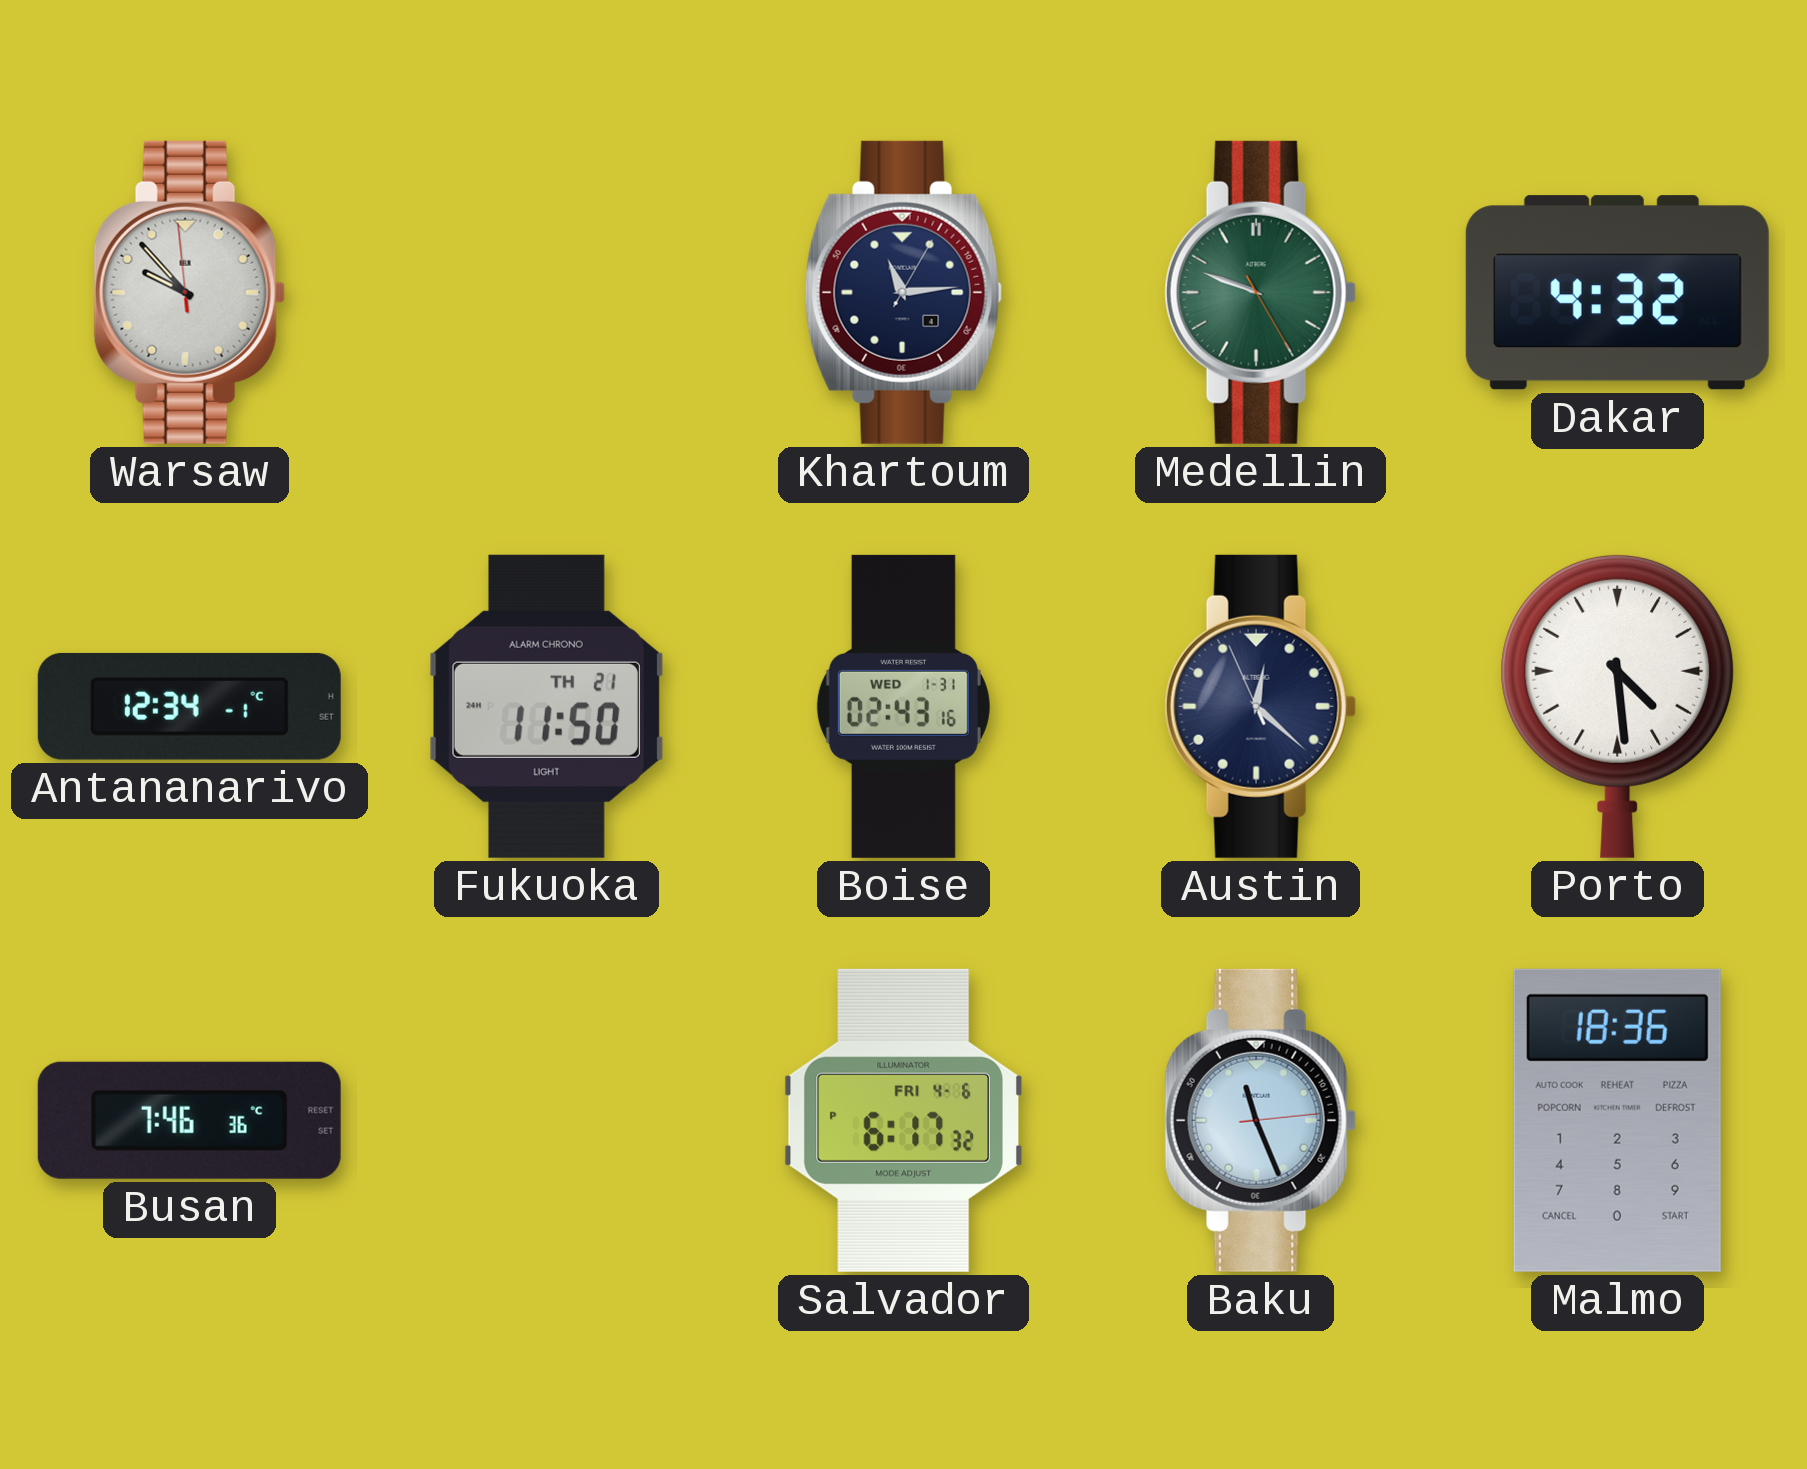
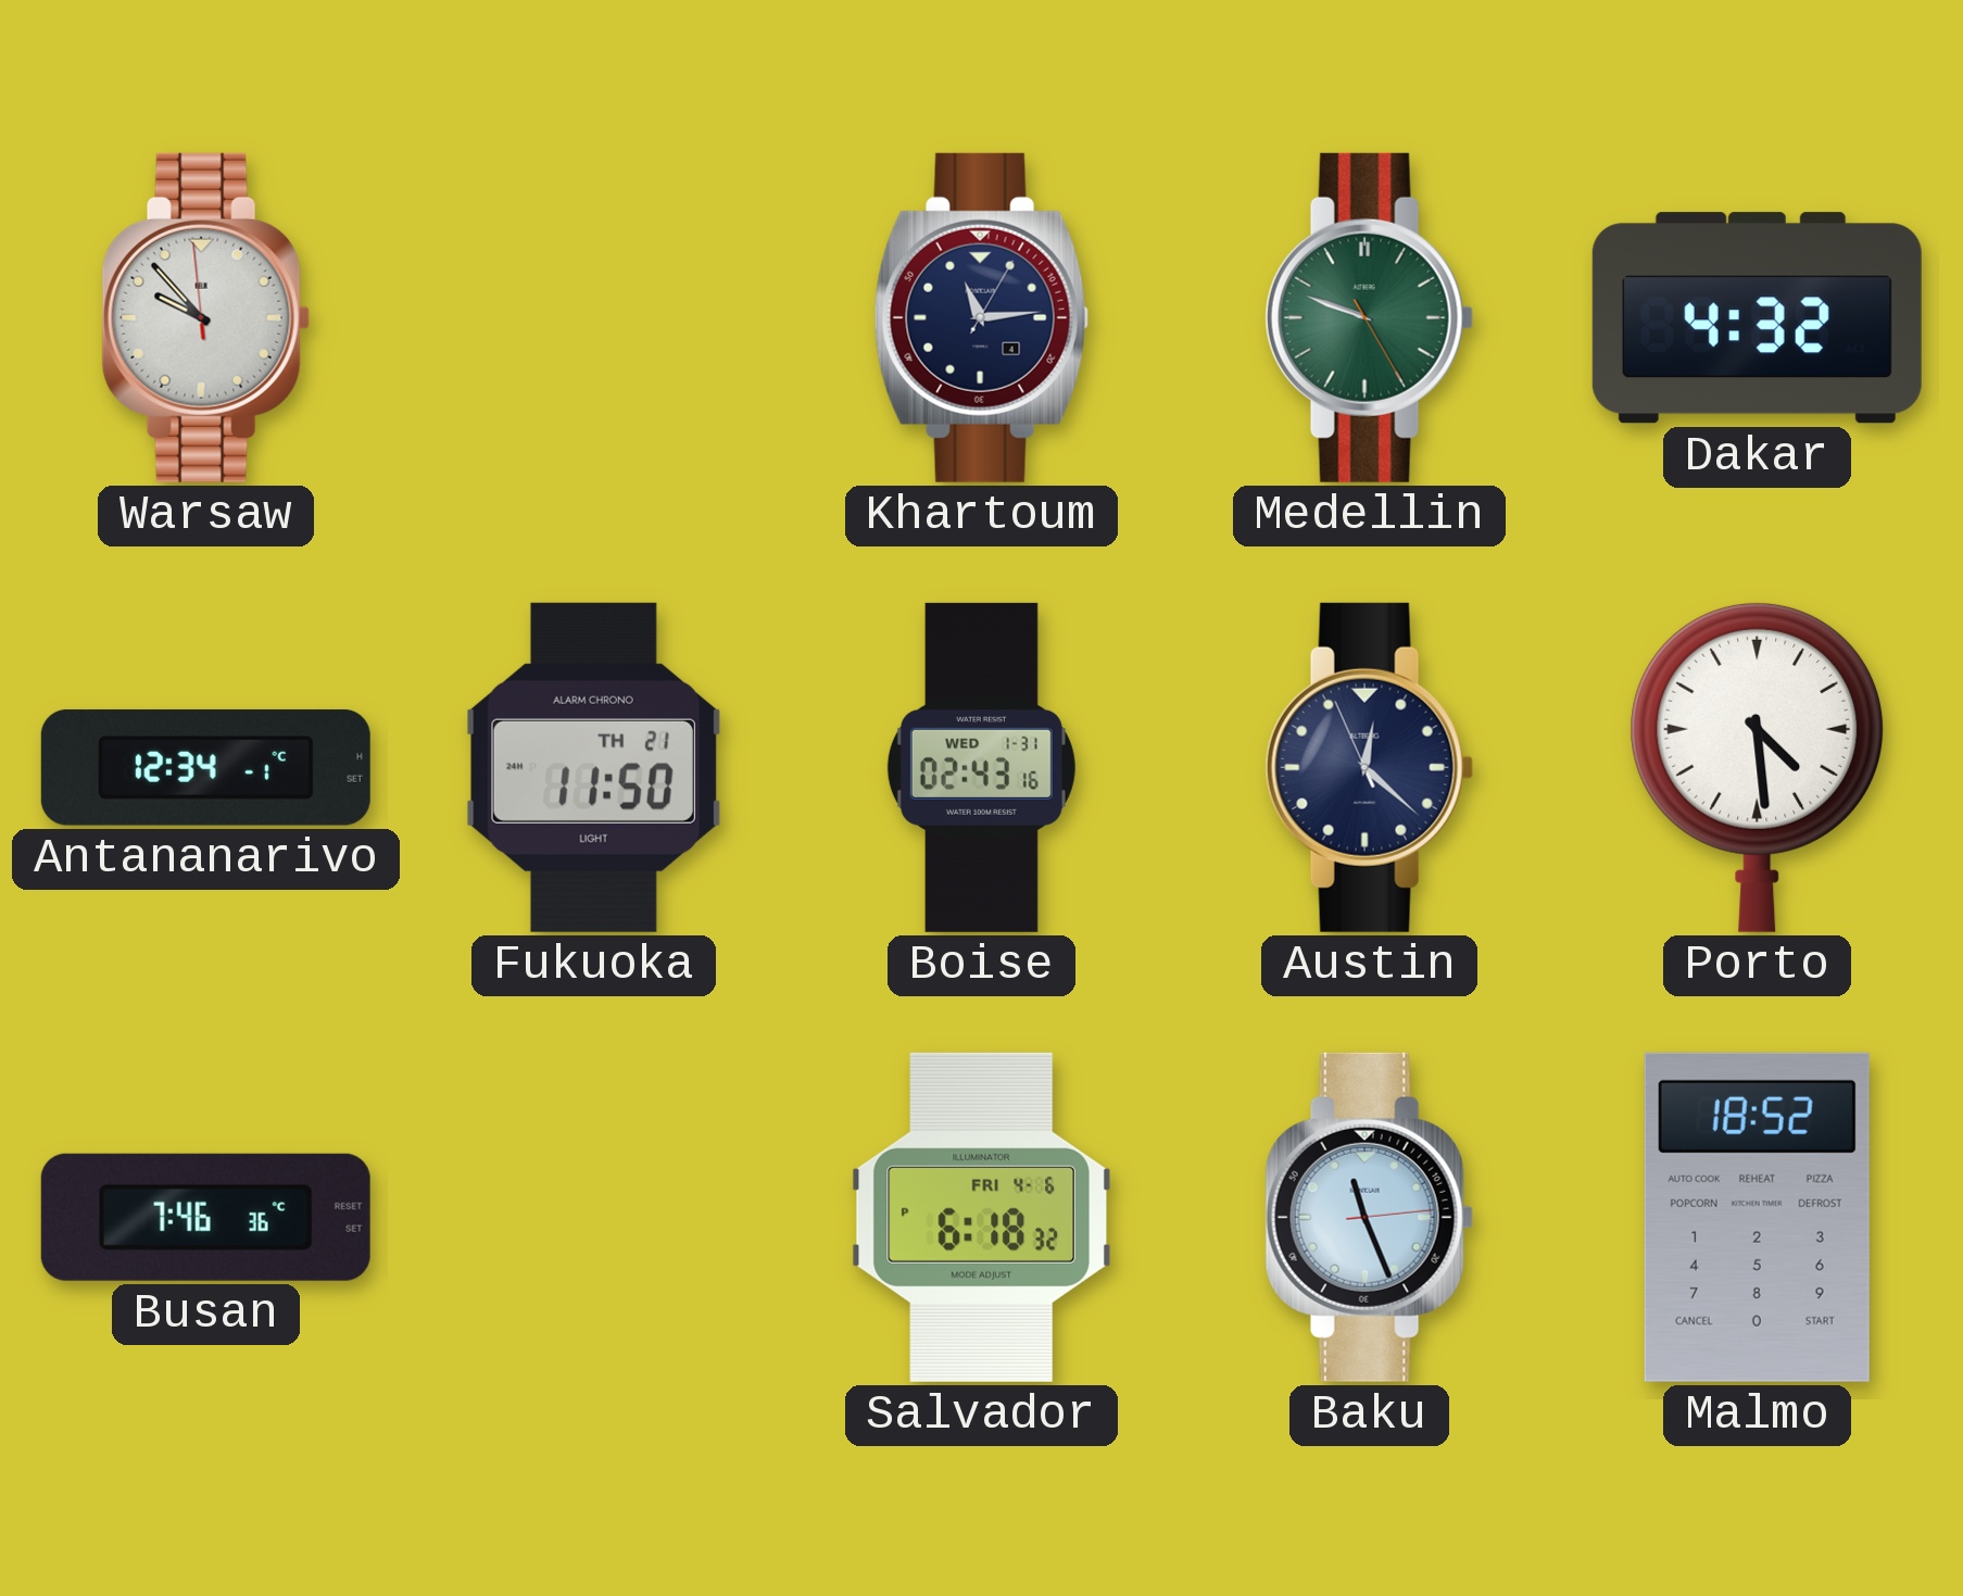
Salvador: 6:17 -> 6:18 (981, 1217)
Malmo: 18:36 -> 18:52 (1757, 1217)
